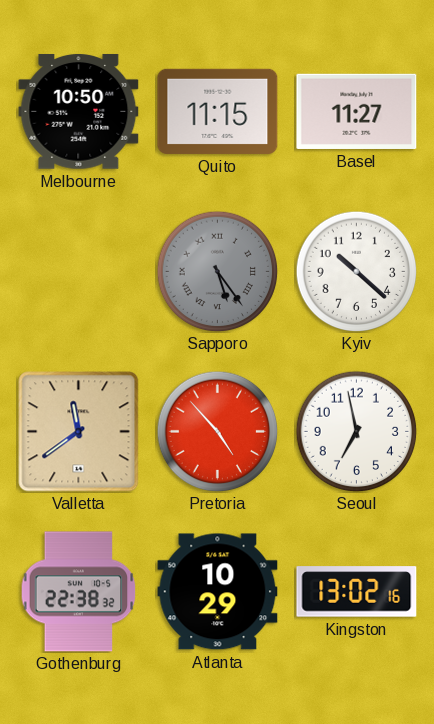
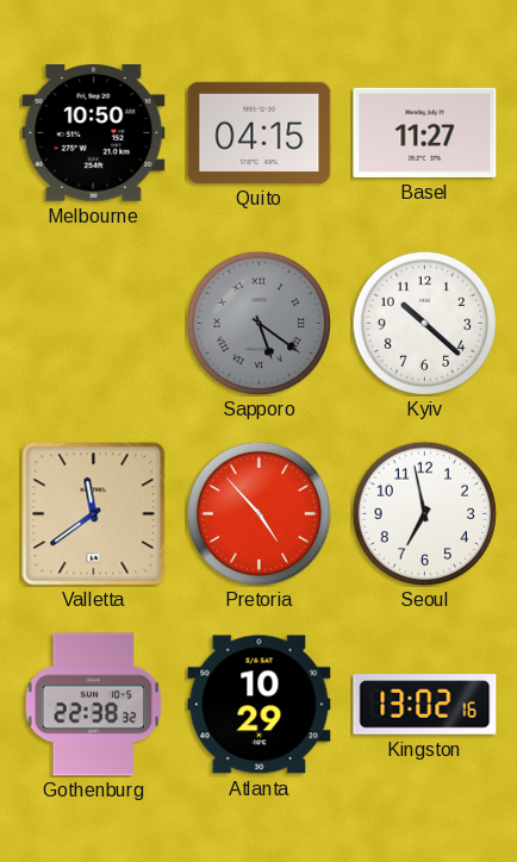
Quito: 11:15 -> 04:15 (260, 132)
Sapporo: 5:24 -> 5:21 (258, 323)
